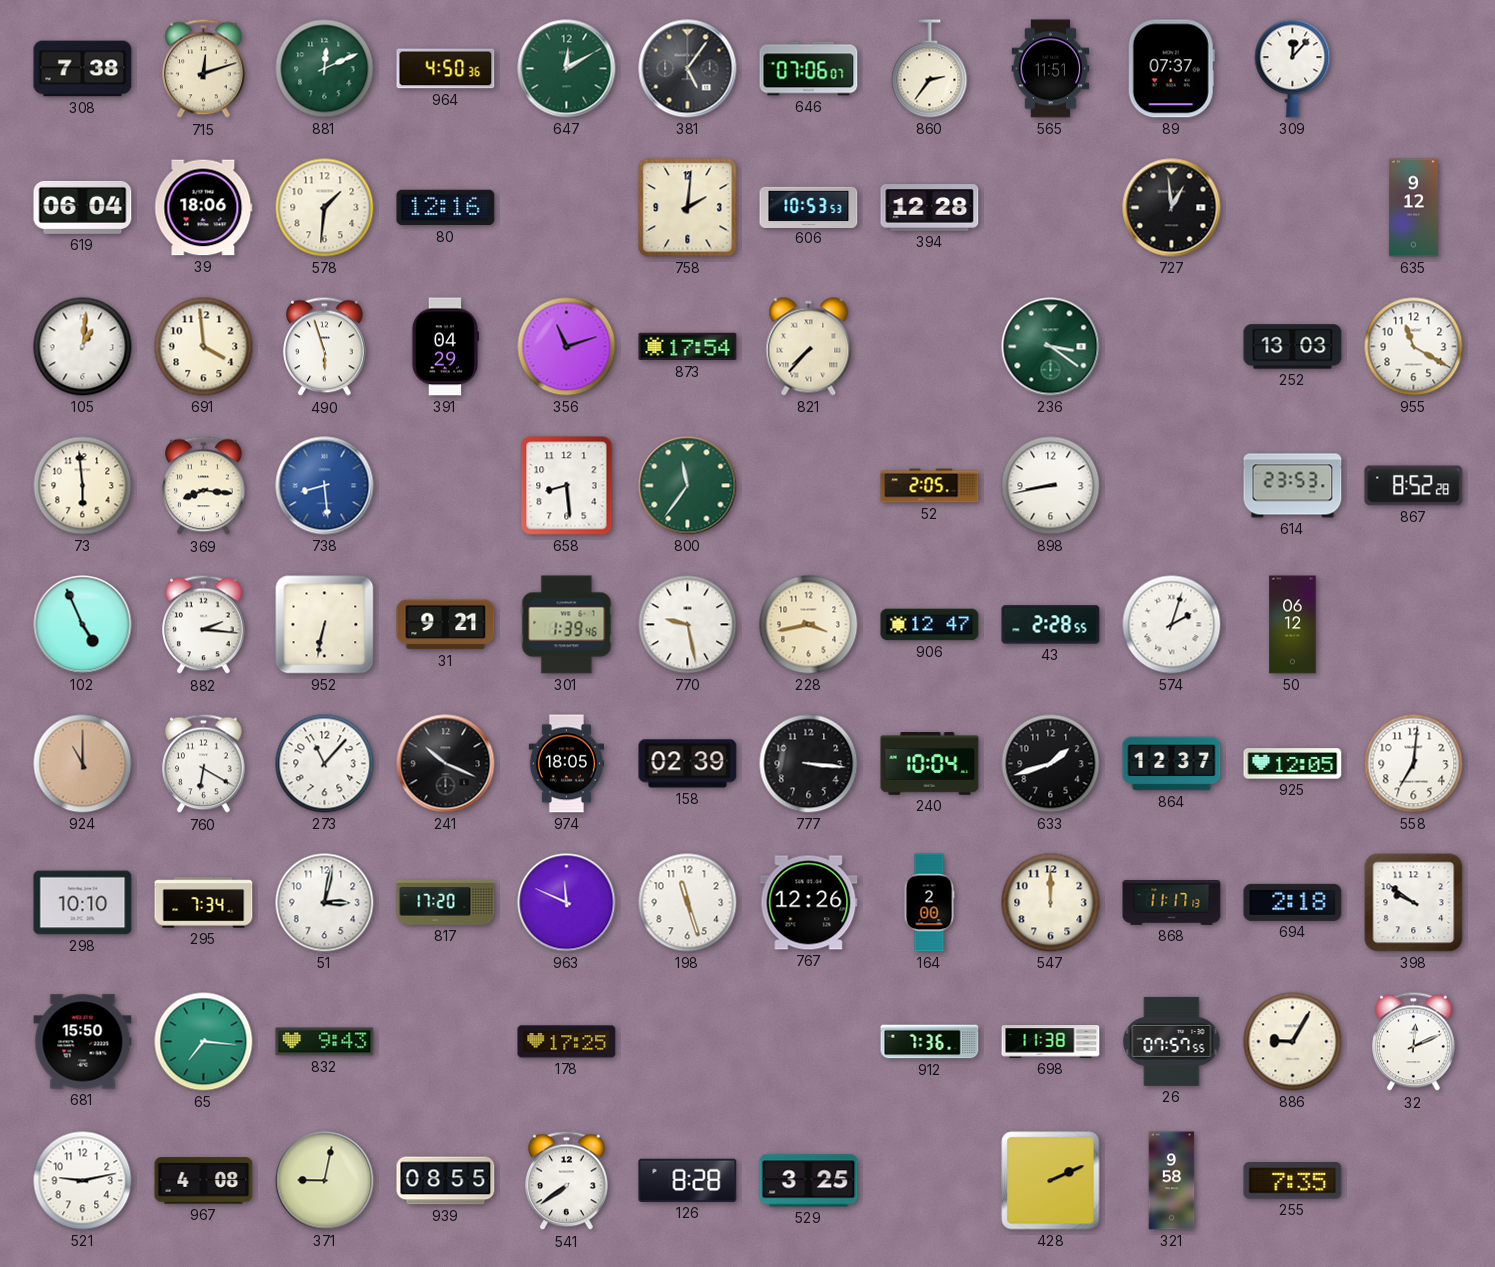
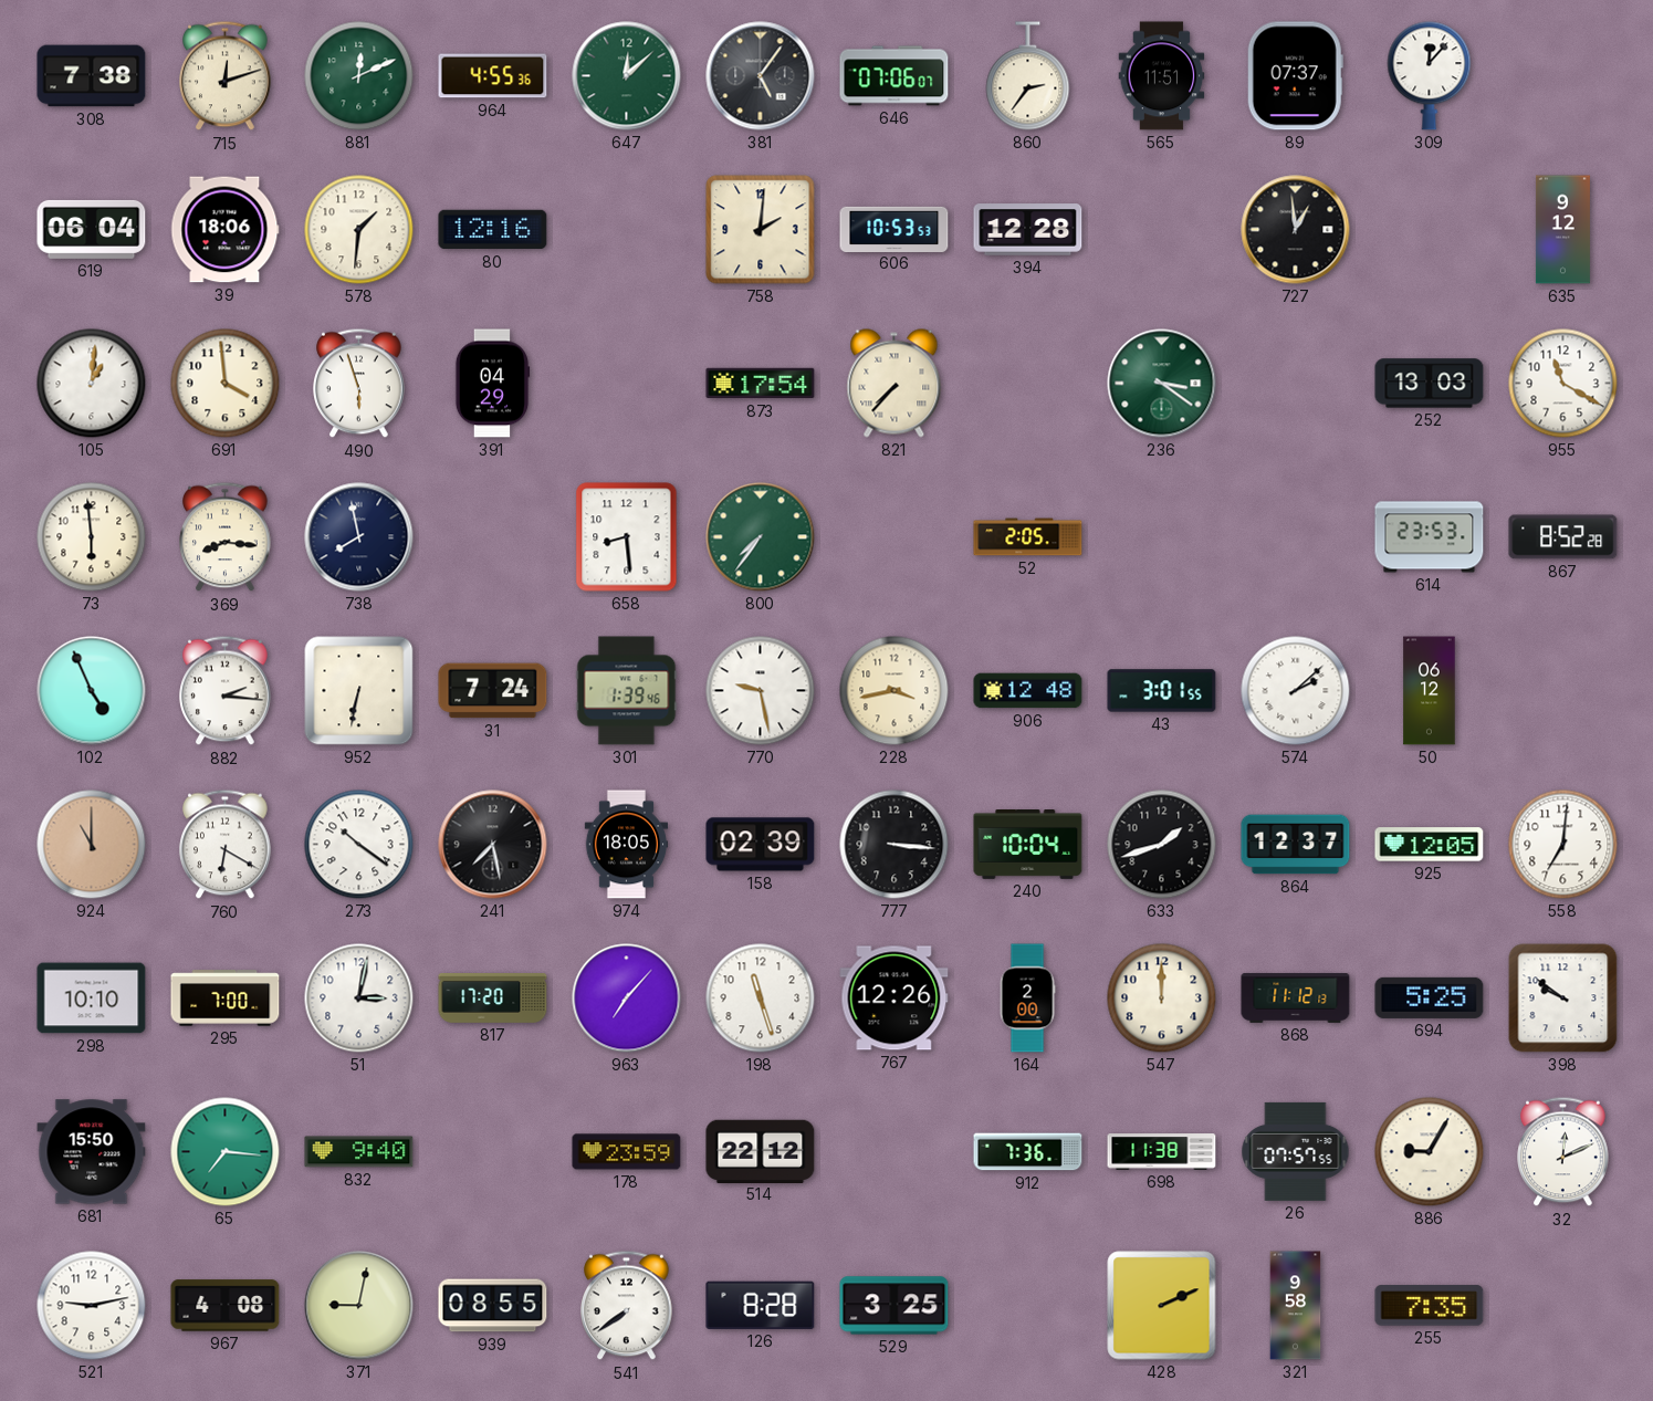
964: 4:50 -> 4:55 (493, 76)
647: 12:10 -> 12:08 (627, 76)
356: 11:12 -> none (567, 347)
738: 8:29 -> 7:58 (359, 537)
738 dial: blue -> navy (359, 537)
800: 11:36 -> 7:36 (761, 537)
898: 8:43 -> none (1051, 486)
31: 9:21 -> 7:24 (493, 691)
906: 12:47 -> 12:48 (1028, 691)
43: 2:28 -> 3:01 (1162, 691)
574: 2:03 -> 2:08 (1296, 691)
273: 11:07 -> 10:21 (359, 845)
241: 10:19 -> 7:28 (493, 845)
295: 7:34 -> 7:00 (226, 999)
963: 11:49 -> 7:07 (627, 999)
868: 11:17 -> 11:12 (1296, 997)
694: 2:18 -> 5:25 (1430, 997)
832: 9:43 -> 9:40 (359, 1152)
178: 17:25 -> 23:59 (627, 1152)
514: none -> 22:12 (761, 1151)
